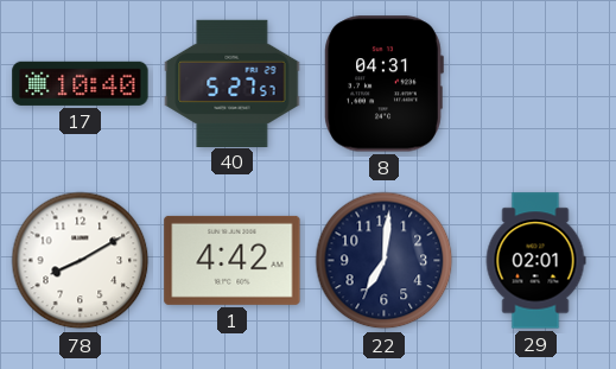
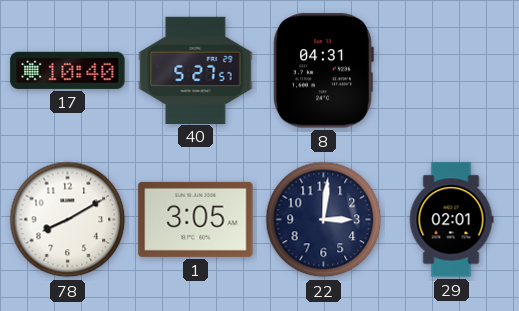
1: 4:42 -> 3:05 (196, 219)
22: 7:01 -> 3:01 (324, 220)
